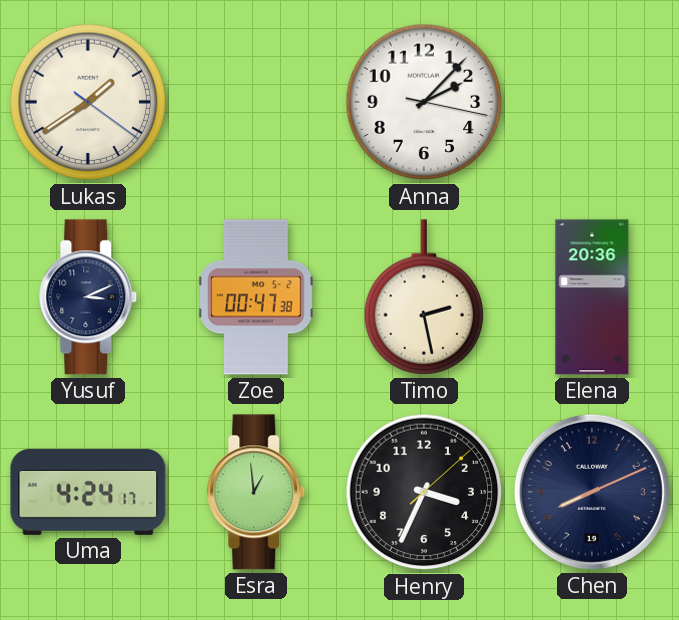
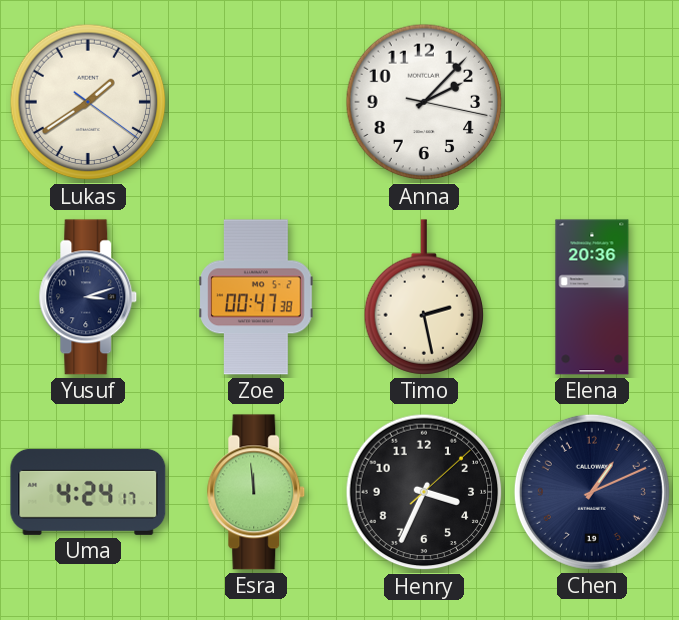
Yusuf: 3:11 -> 3:12 (88, 297)
Esra: 12:59 -> 11:59 (256, 492)
Chen: 8:11 -> 1:11 (592, 492)
